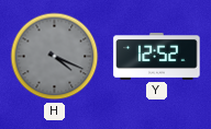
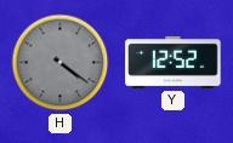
H: 4:19 -> 4:21 (61, 63)
